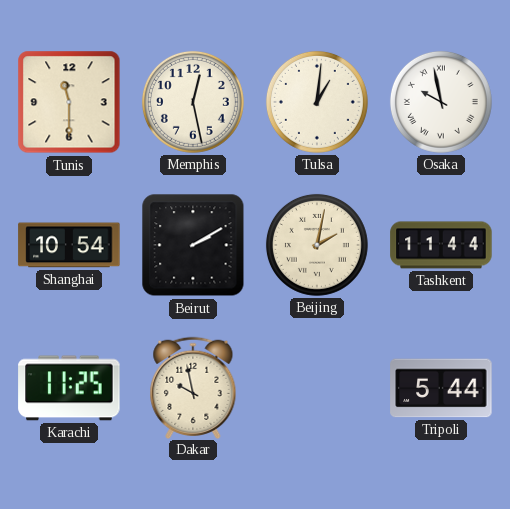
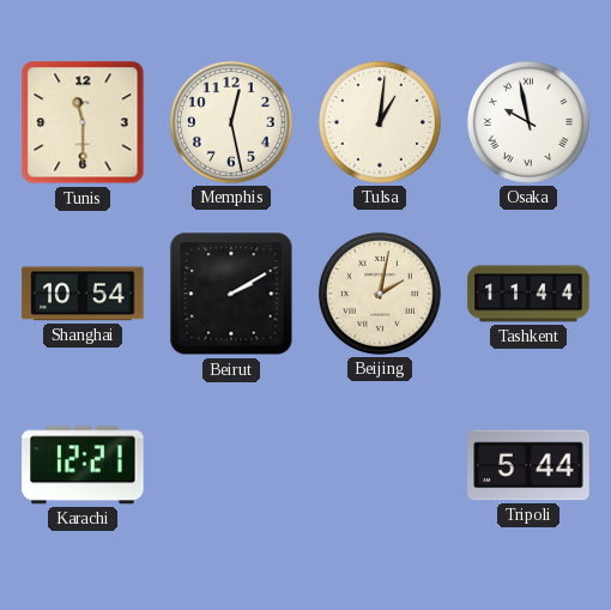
Karachi: 11:25 -> 12:21 (83, 465)
Dakar: 9:58 -> none (193, 387)
